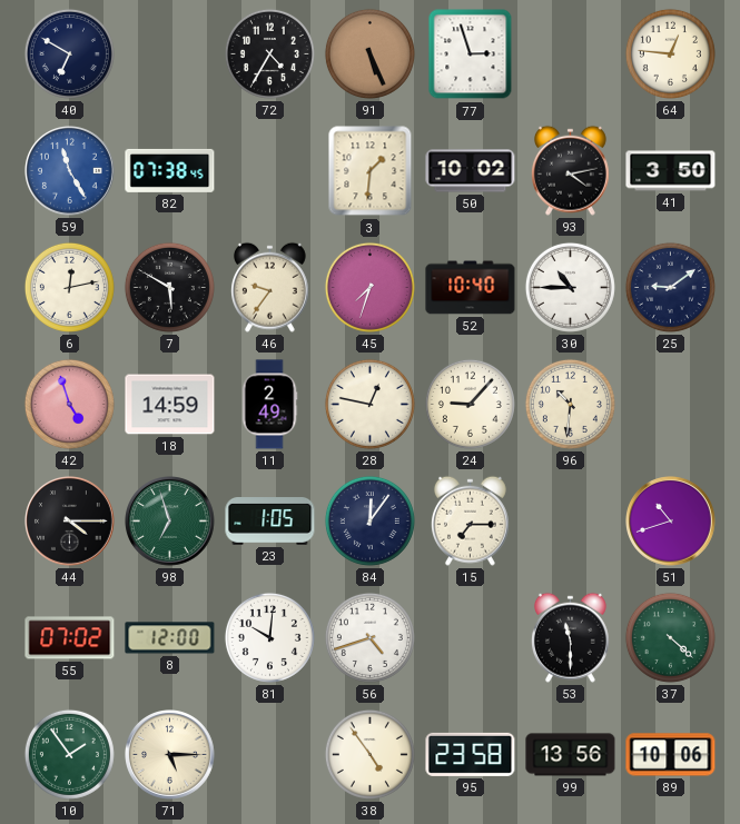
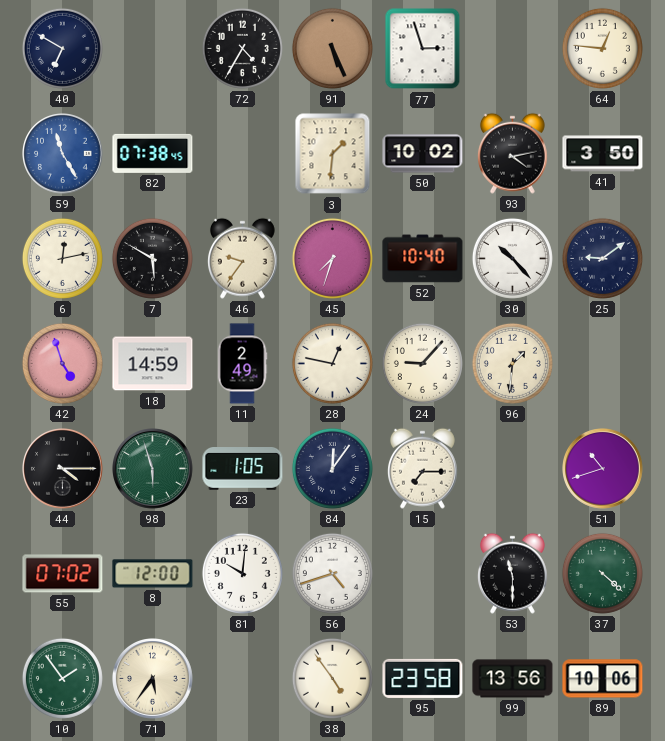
30: 10:45 -> 10:23 (512, 258)
96: 10:31 -> 1:31 (512, 363)
98: 6:57 -> 5:57 (153, 469)
71: 5:15 -> 5:36 (153, 679)
